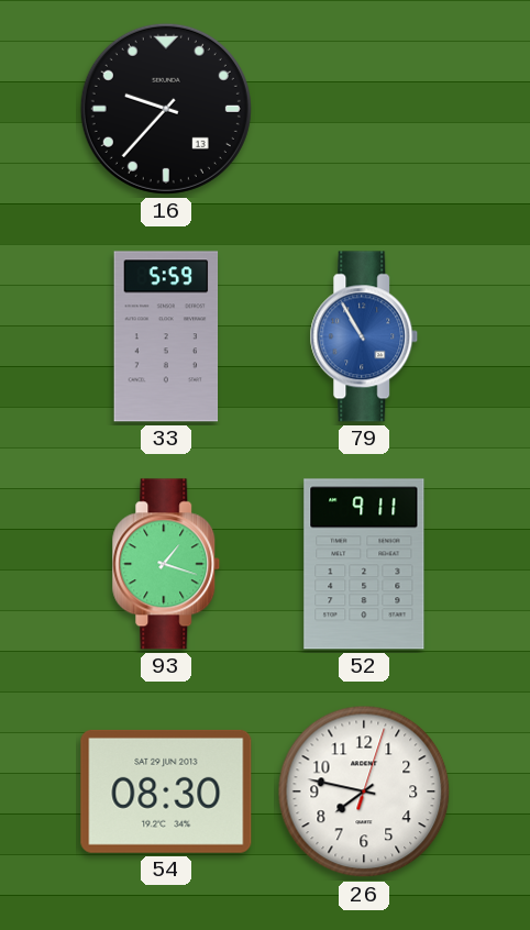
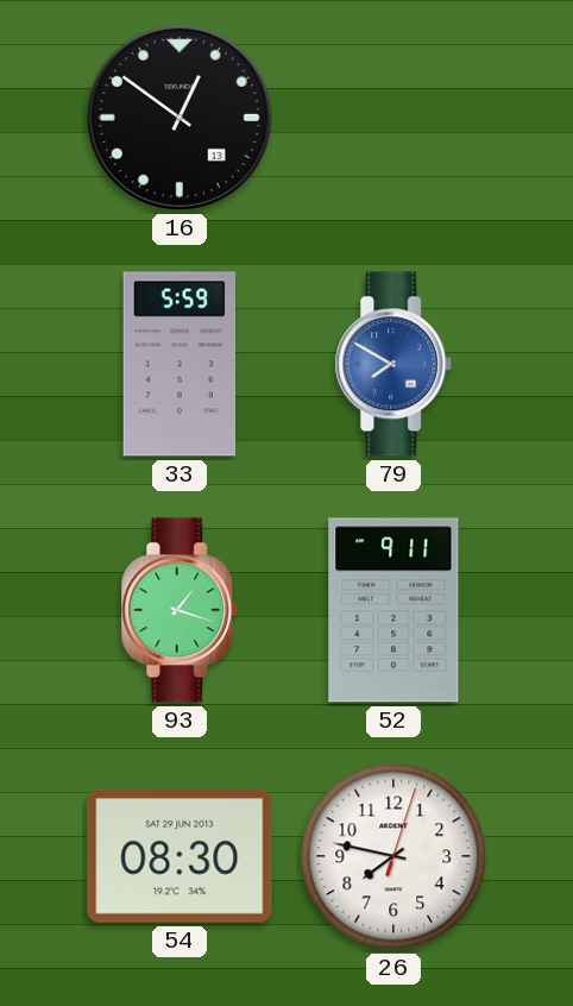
16: 9:37 -> 12:51 (180, 118)
79: 10:55 -> 7:50 (393, 364)
